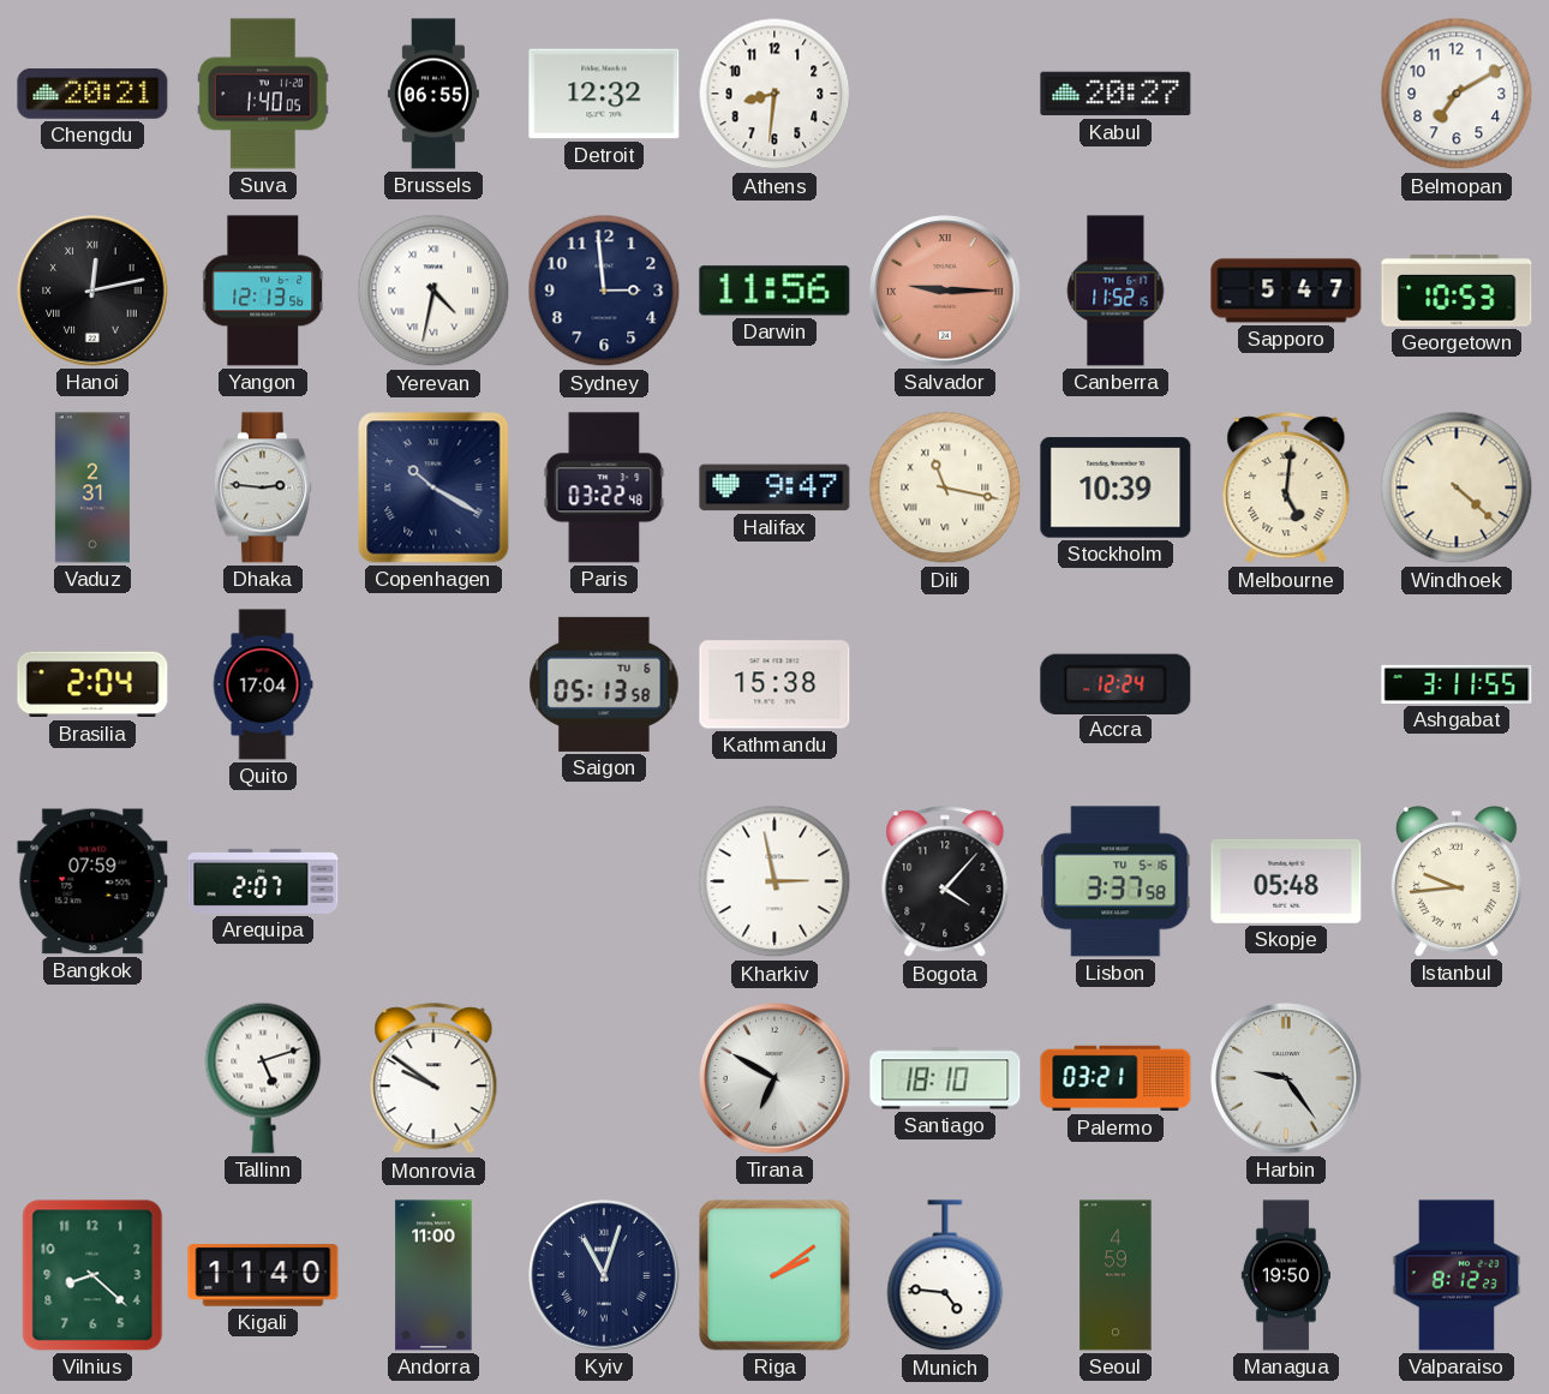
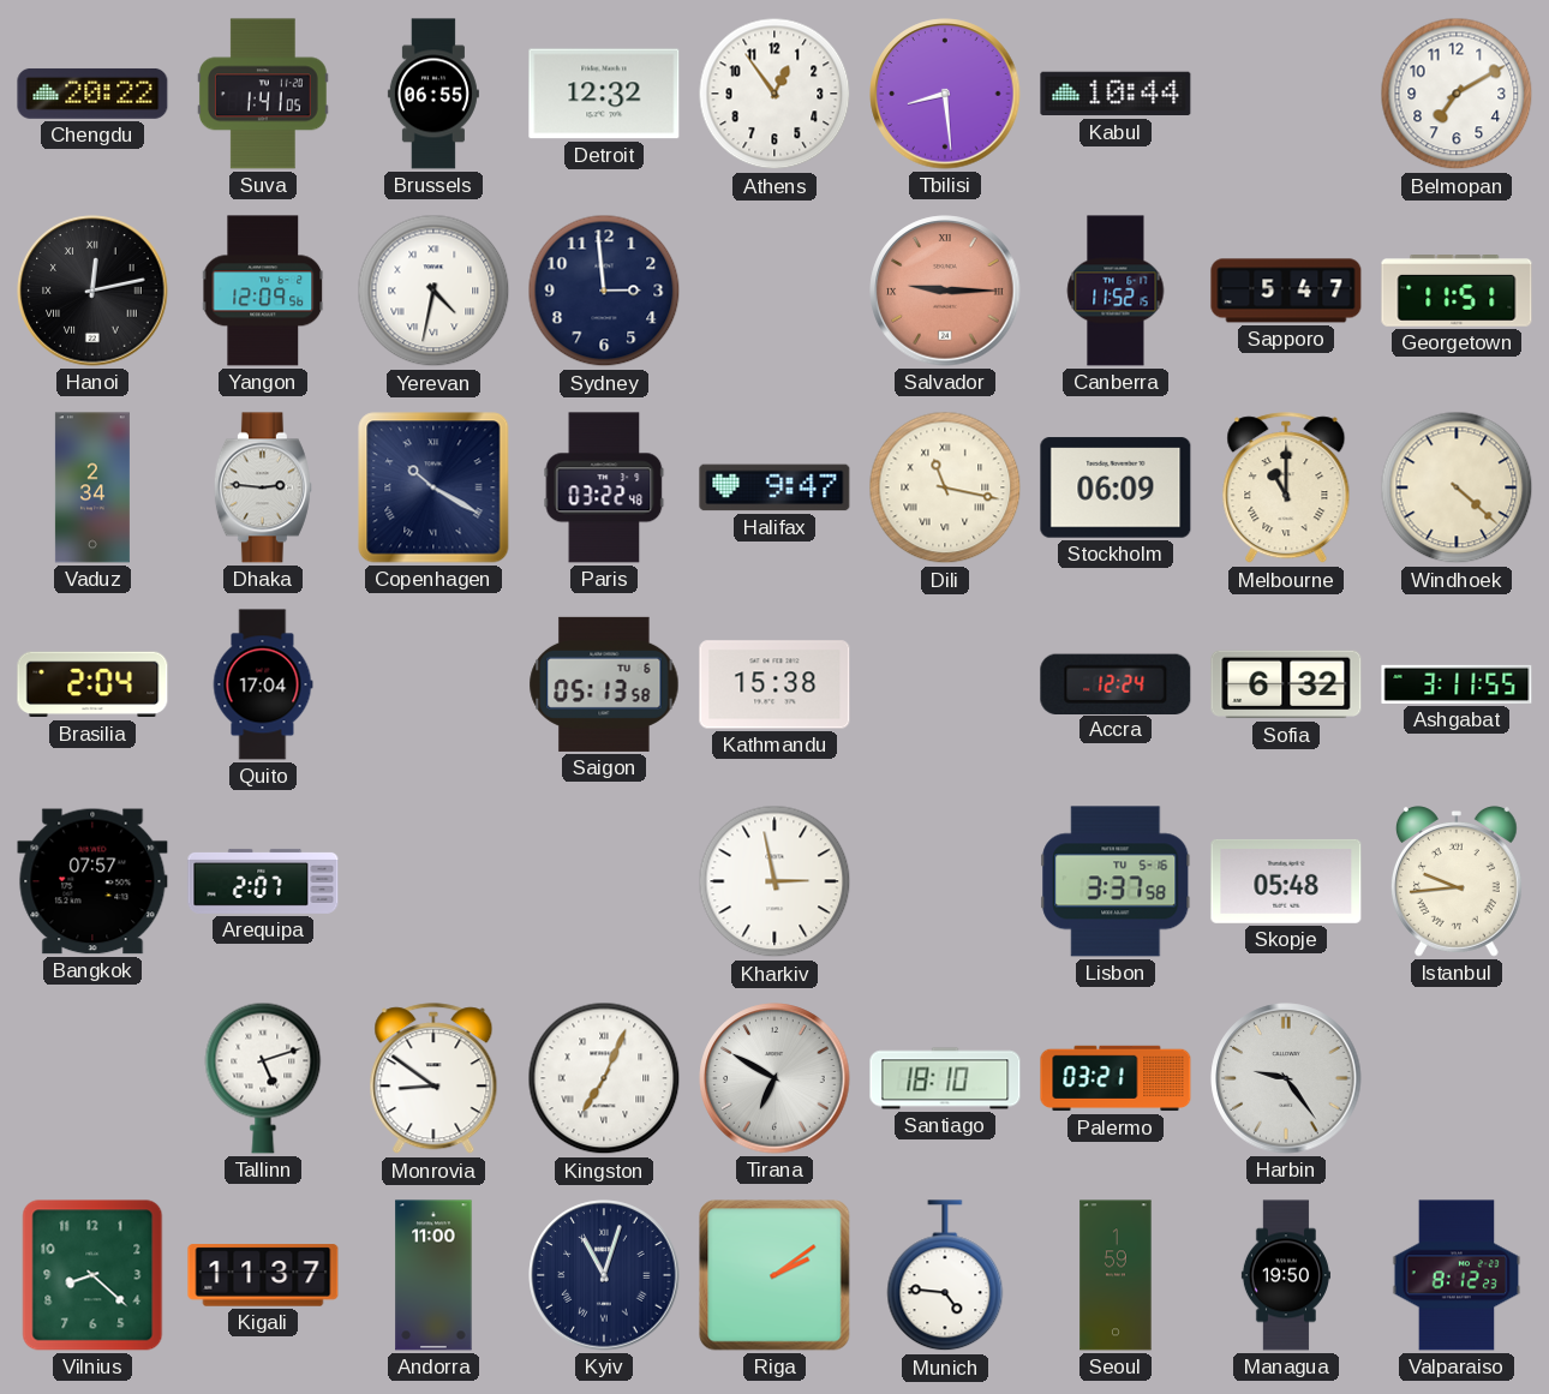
Chengdu: 20:21 -> 20:22 (92, 94)
Suva: 1:40 -> 1:41 (263, 94)
Athens: 8:31 -> 12:54 (774, 94)
Tbilisi: none -> 8:29 (945, 94)
Kabul: 20:27 -> 10:44 (1116, 94)
Yangon: 12:13 -> 12:09 (264, 291)
Darwin: 11:56 -> none (774, 291)
Georgetown: 10:53 -> 11:51 (1457, 292)
Vaduz: 2:31 -> 2:34 (92, 487)
Stockholm: 10:39 -> 06:09 (1116, 487)
Melbourne: 5:01 -> 11:00 (1286, 489)
Sofia: none -> 6:32 (1286, 684)
Bangkok: 07:59 -> 07:57 (92, 881)
Bogota: 4:07 -> none (945, 883)
Monrovia: 9:51 -> 8:51 (433, 1079)
Kingston: none -> 7:04 (604, 1078)
Kigali: 11:40 -> 11:37 (263, 1275)
Seoul: 4:59 -> 1:59 (1116, 1275)
